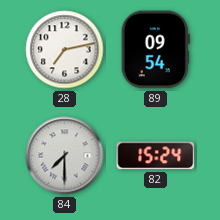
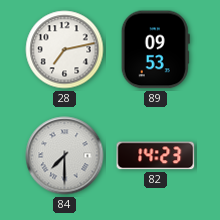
89: 09:54 -> 09:53 (155, 50)
82: 15:24 -> 14:23 (156, 156)
